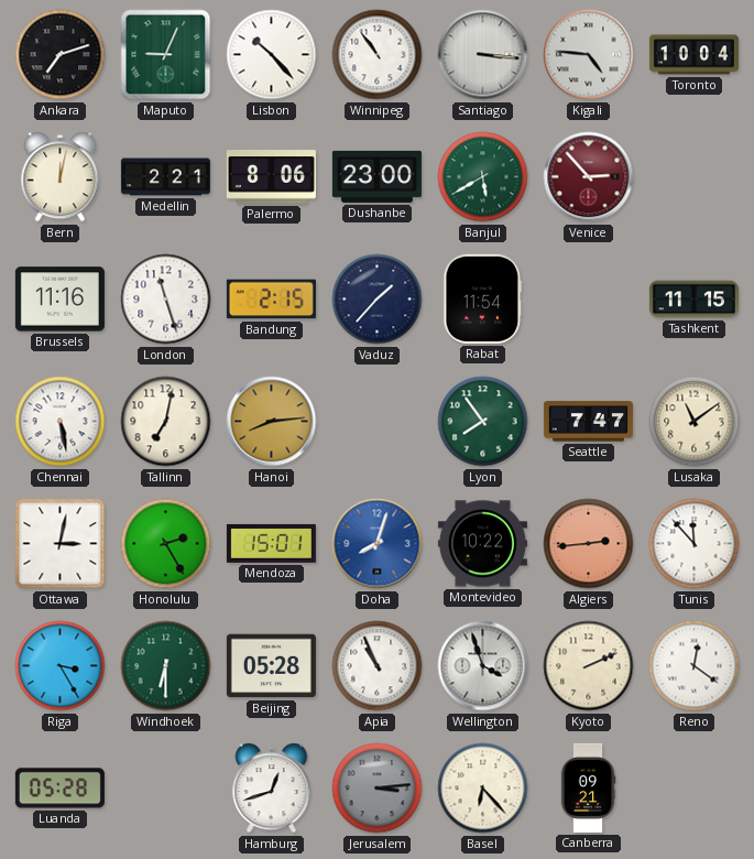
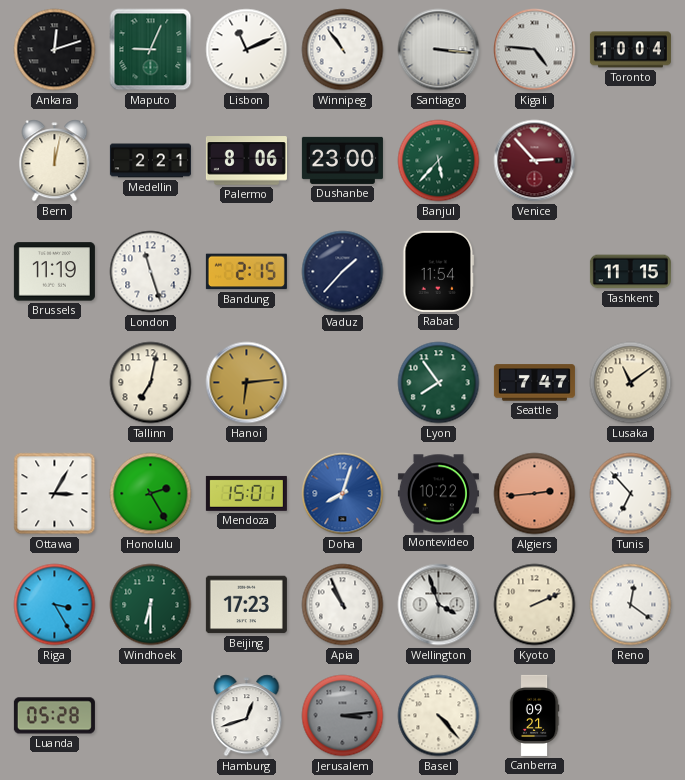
Ankara: 7:12 -> 12:12 (55, 50)
Lisbon: 10:23 -> 11:11 (247, 50)
Banjul: 5:40 -> 5:37 (439, 161)
Brussels: 11:16 -> 11:19 (54, 272)
Chennai: 5:28 -> none (61, 422)
Hanoi: 8:14 -> 6:14 (247, 383)
Ottawa: 3:02 -> 3:05 (55, 494)
Tunis: 11:53 -> 6:53 (631, 494)
Beijing: 05:28 -> 17:23 (246, 605)
Basel: 6:23 -> 4:23 (439, 716)
